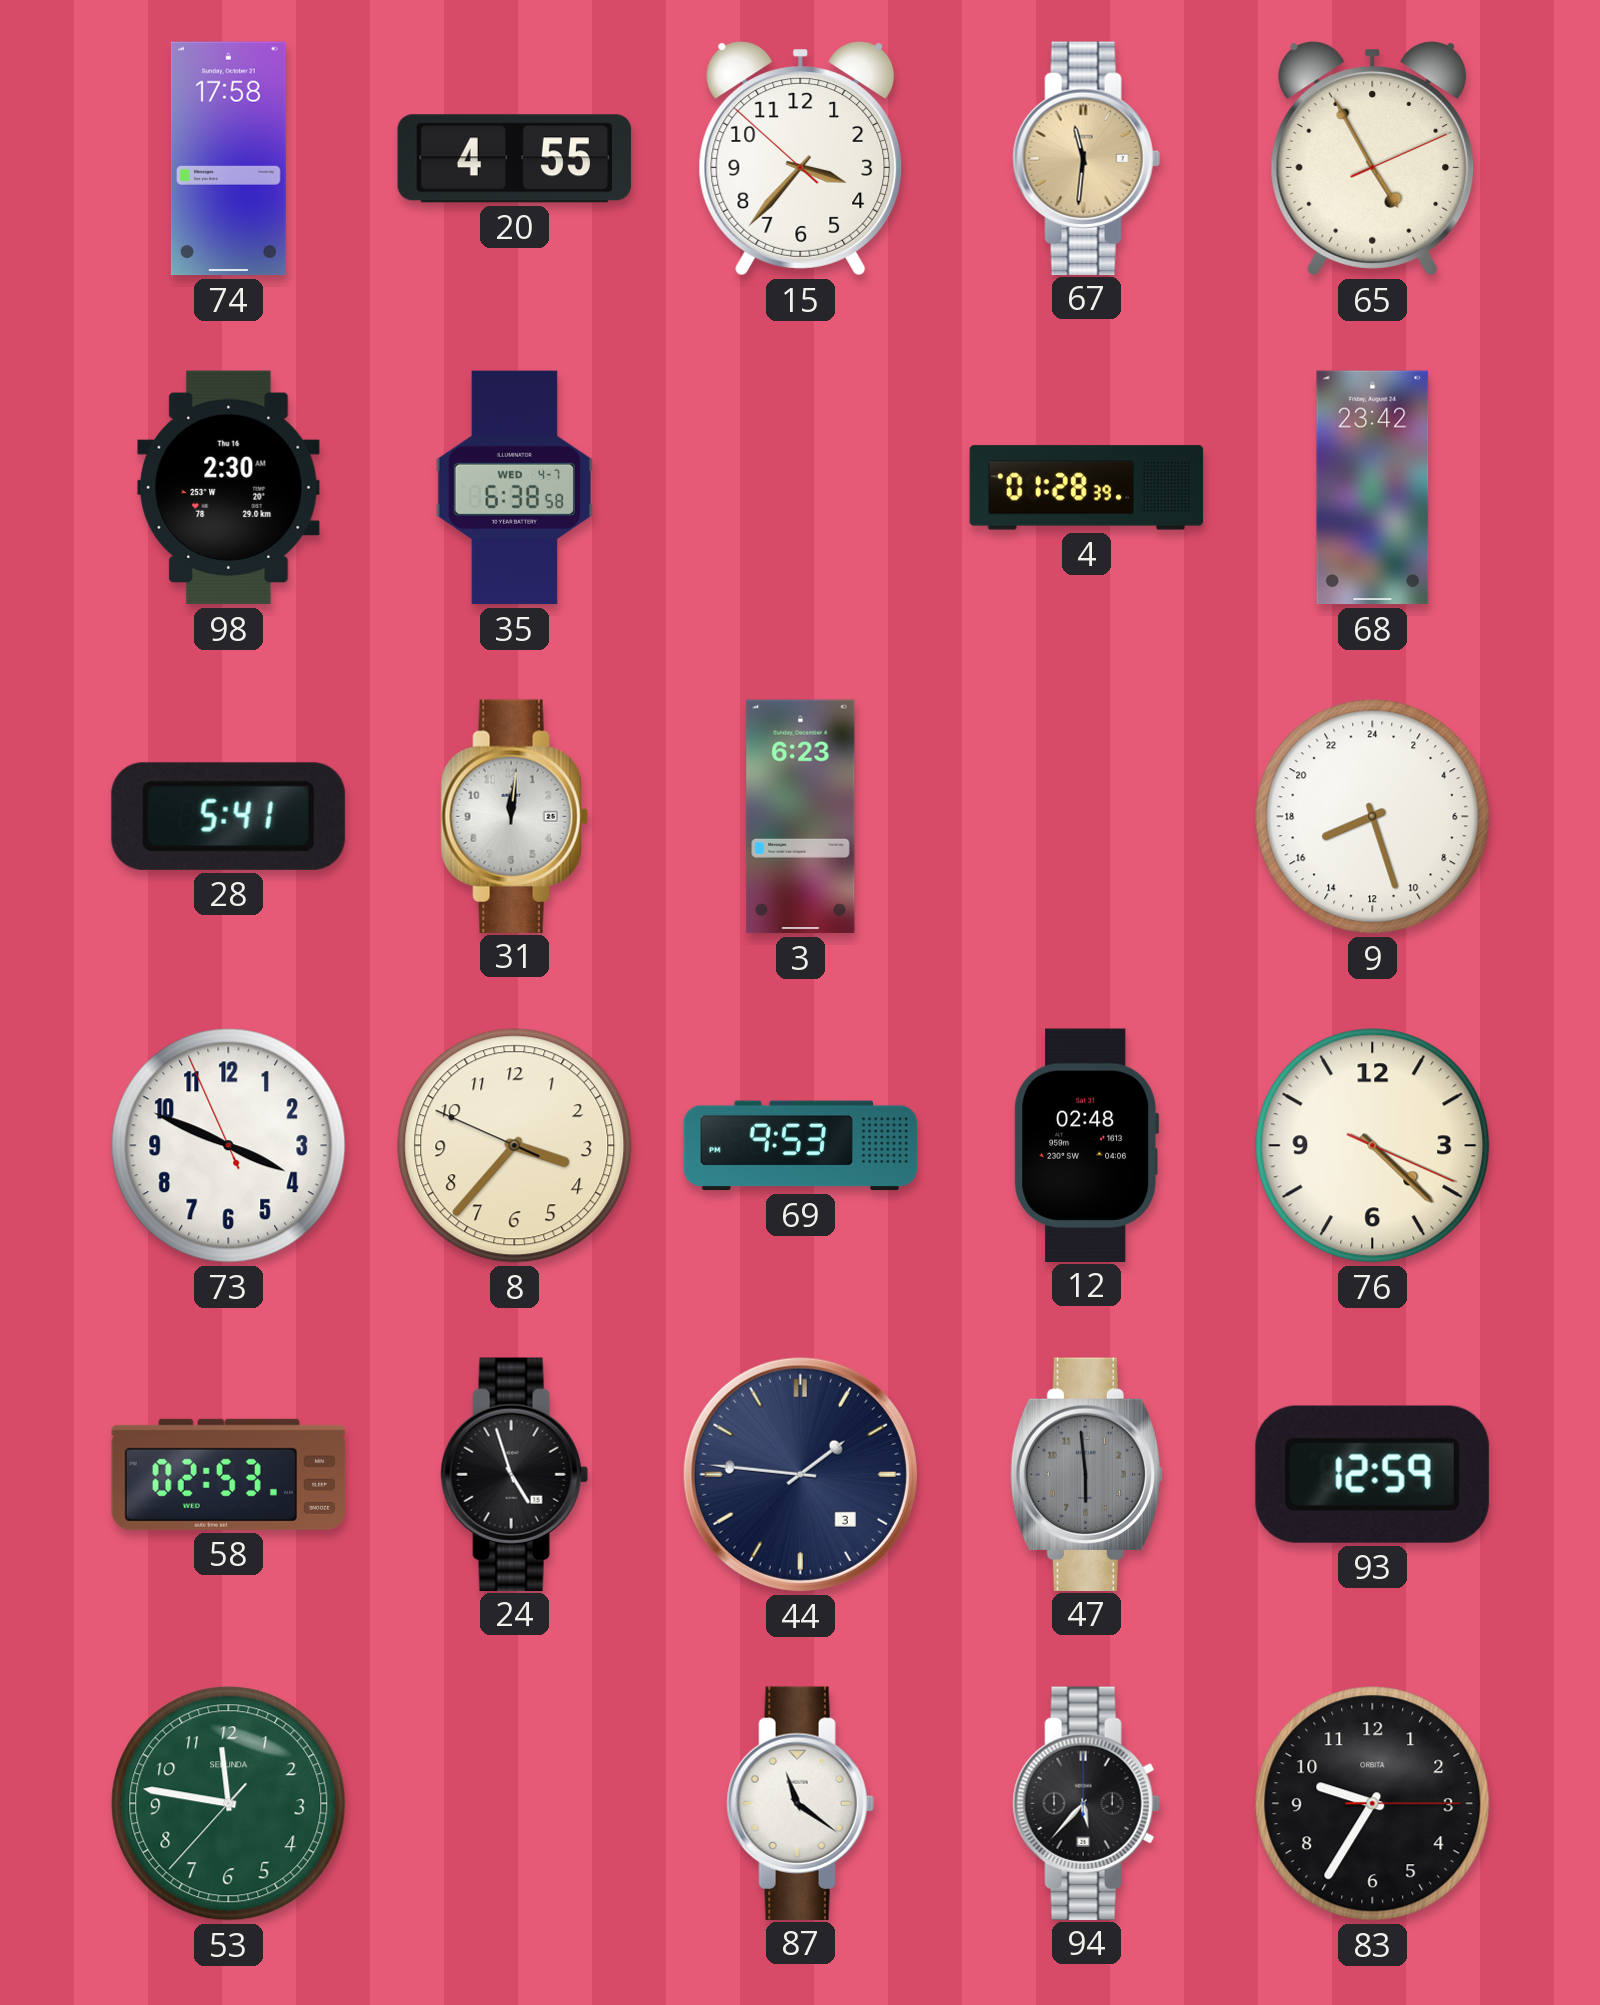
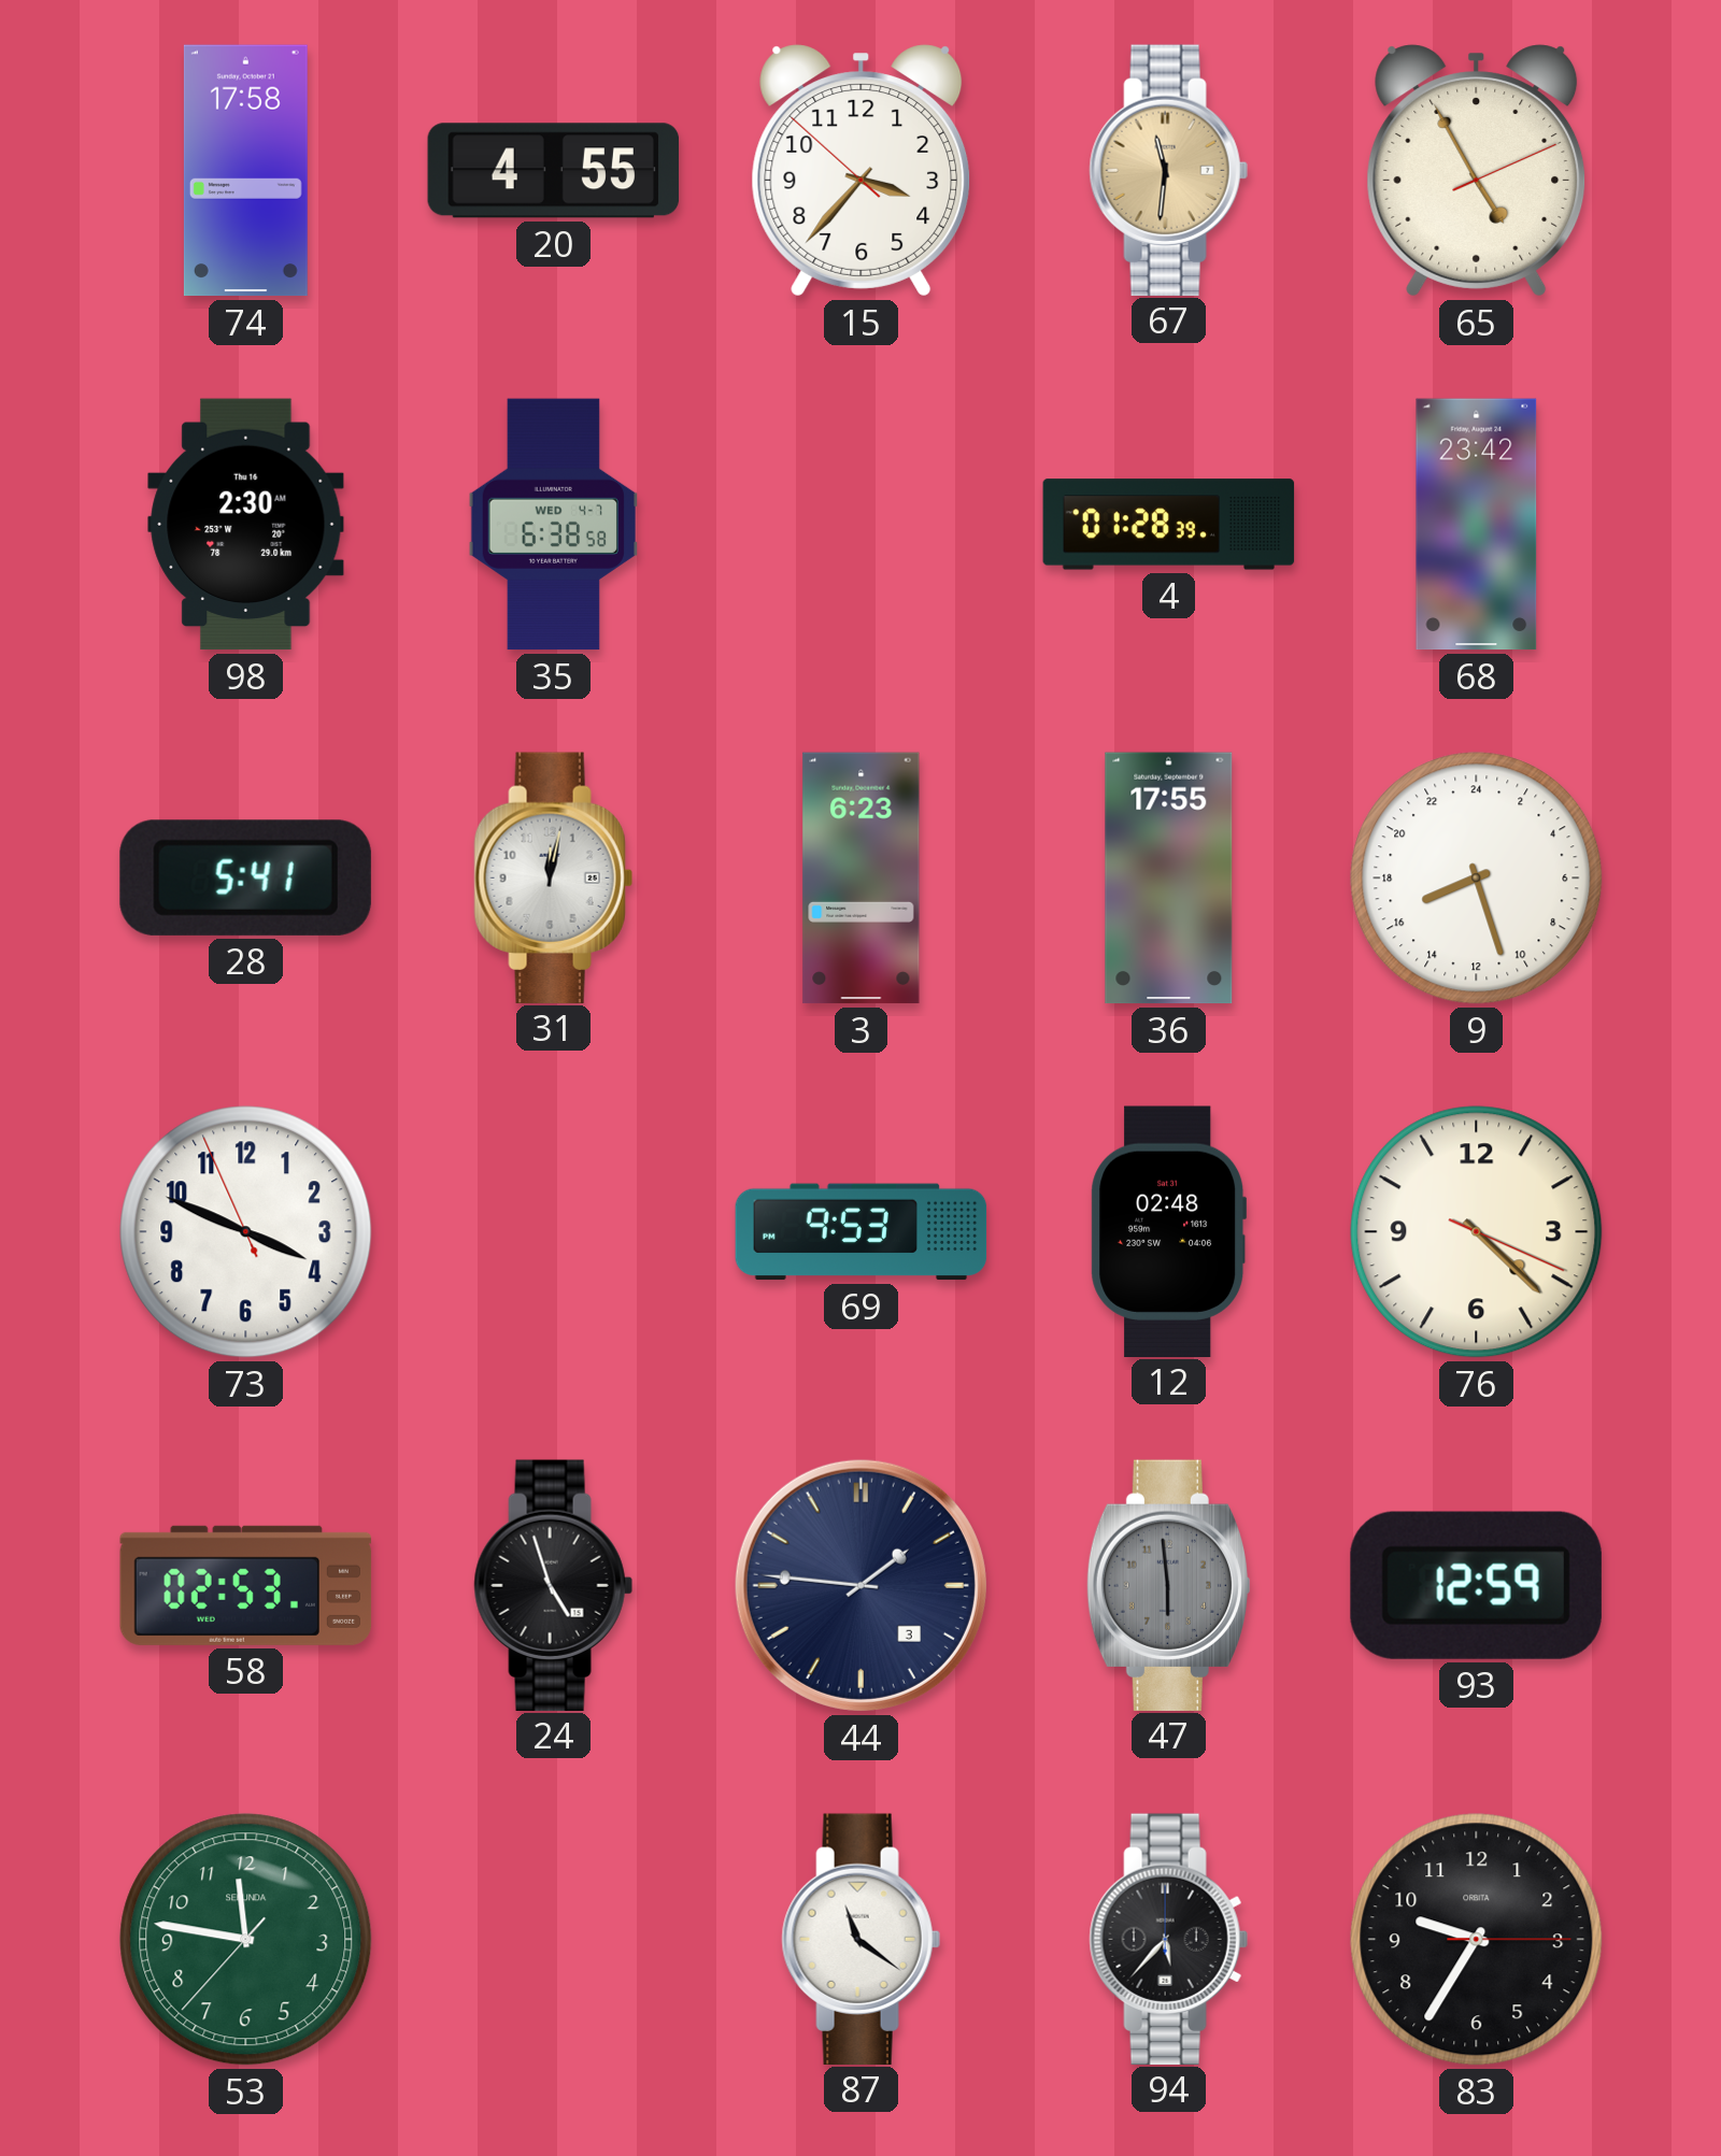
31: 12:01 -> 12:02 (553, 877)
36: none -> 17:55 (1169, 879)
8: 3:36 -> none (515, 1146)
